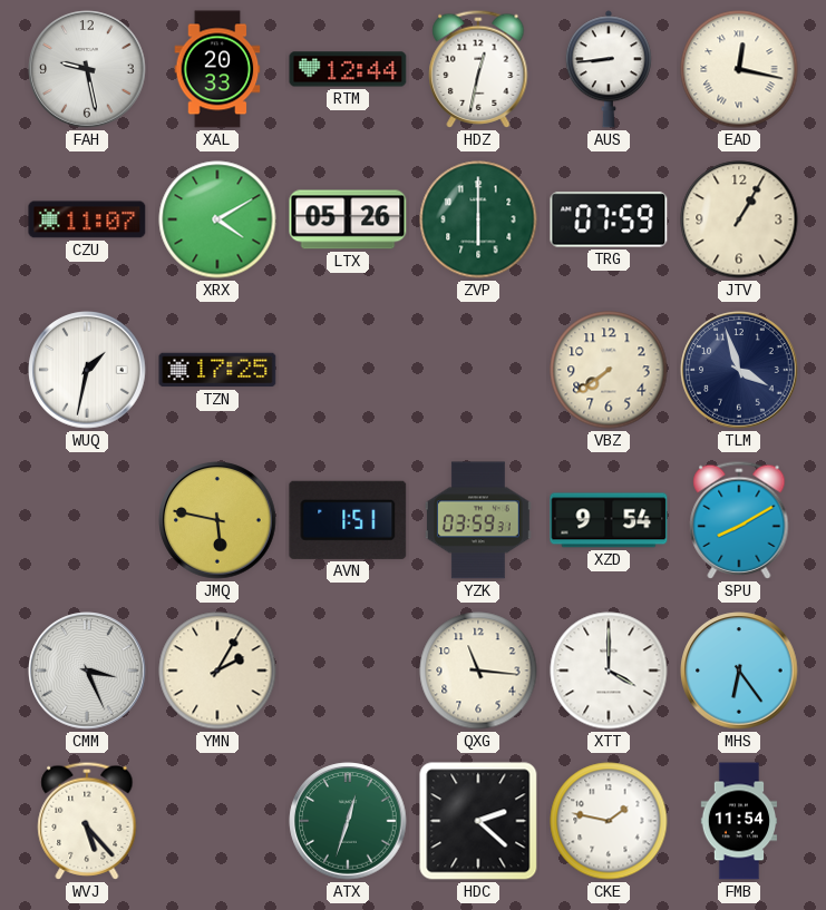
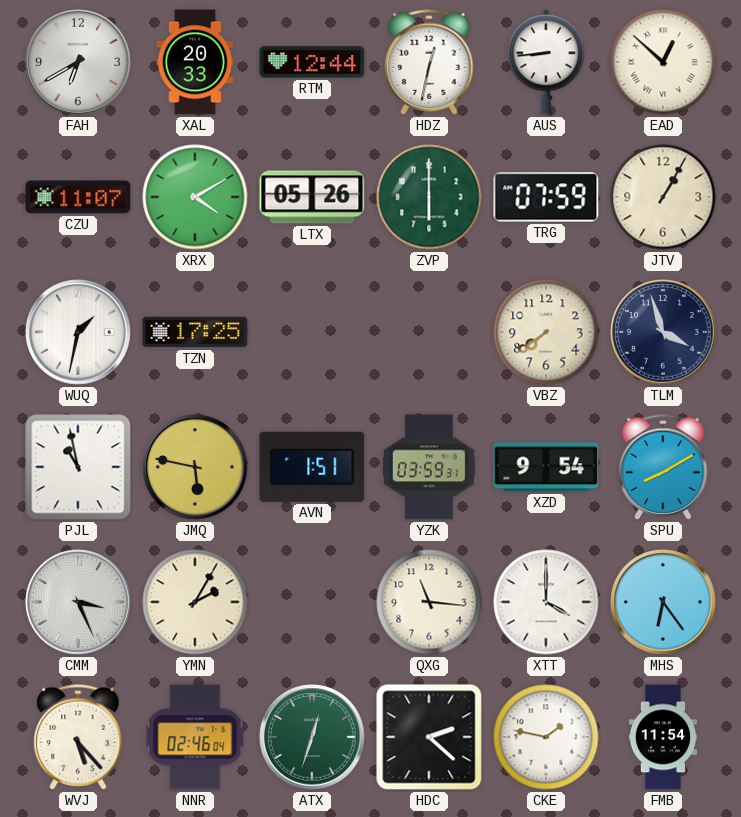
FAH: 9:28 -> 6:40 (78, 62)
EAD: 12:17 -> 12:52 (663, 62)
PJL: none -> 10:58 (78, 467)
NNR: none -> 02:46 (195, 737)
